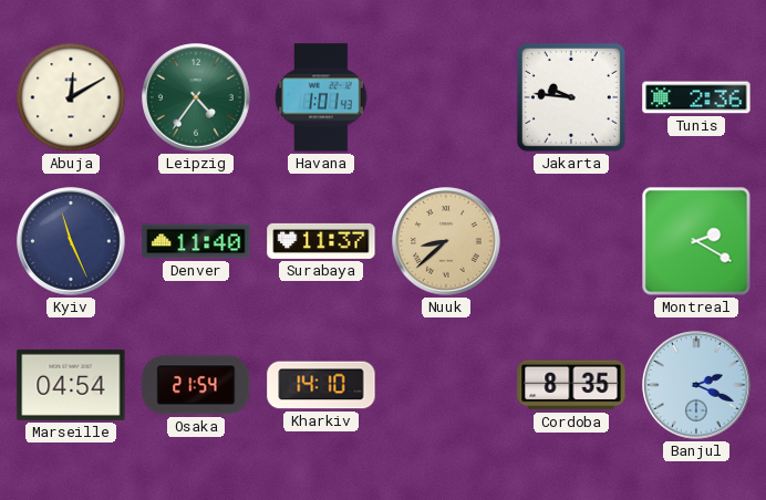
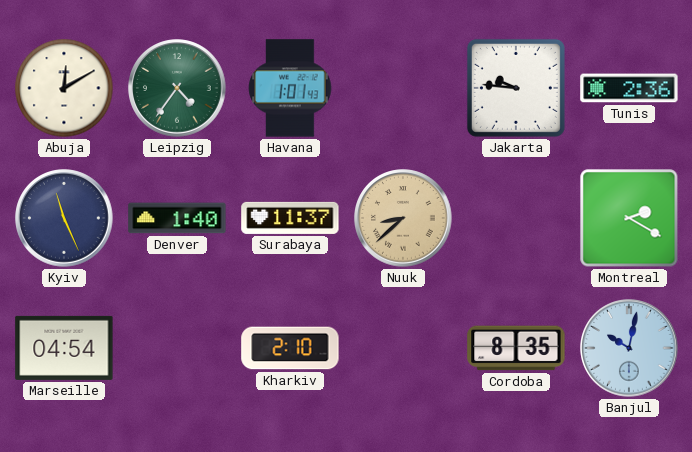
Denver: 11:40 -> 1:40 (177, 218)
Osaka: 21:54 -> none (196, 385)
Kharkiv: 14:10 -> 2:10 (290, 348)
Banjul: 2:19 -> 10:02 (629, 348)
